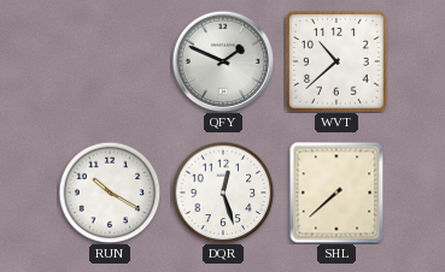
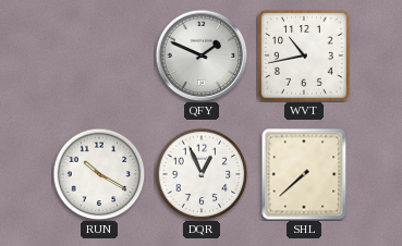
WVT: 10:38 -> 10:43 (304, 56)
DQR: 12:27 -> 12:56 (202, 174)
